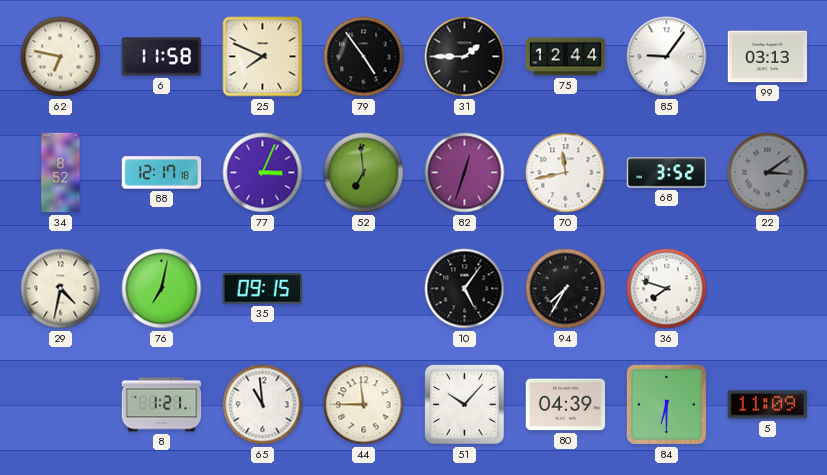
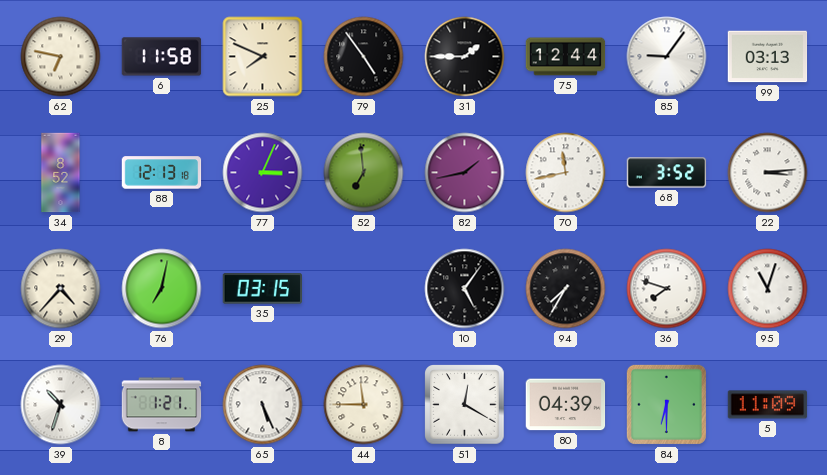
88: 12:17 -> 12:13 (162, 173)
82: 12:33 -> 1:43 (465, 173)
22: 3:09 -> 3:14 (768, 173)
22 dial: grey -> white (768, 173)
29: 4:32 -> 4:37 (61, 289)
35: 09:15 -> 03:15 (263, 289)
95: none -> 11:03 (768, 289)
39: none -> 10:33 (61, 405)
65: 10:59 -> 5:26 (263, 405)
51: 10:07 -> 12:20 (465, 405)
